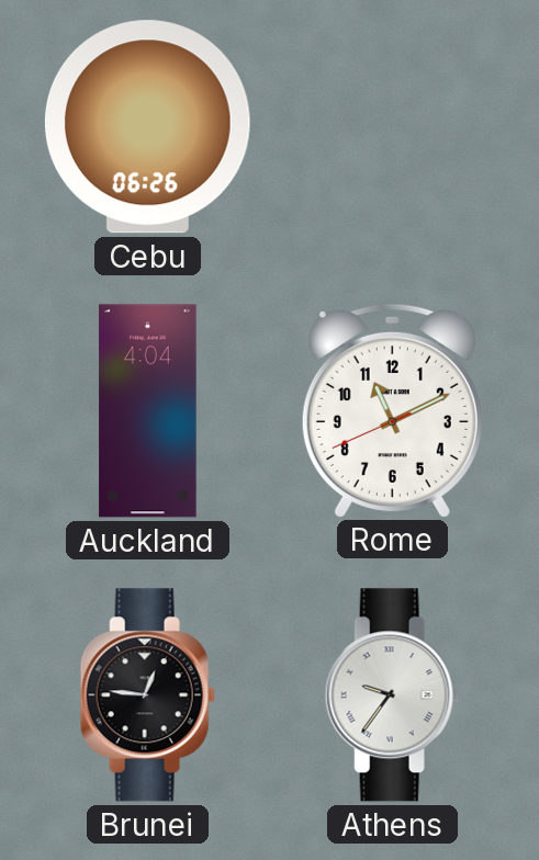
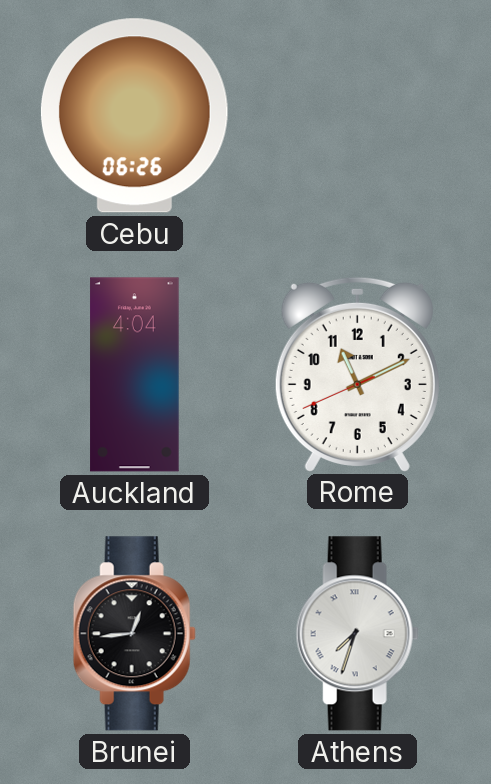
Brunei: 12:46 -> 12:44 (134, 634)
Athens: 9:36 -> 7:33 (357, 634)
